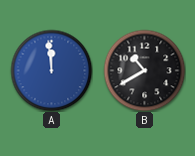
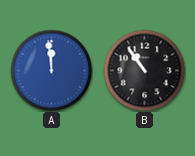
B: 10:40 -> 10:54 (144, 70)
